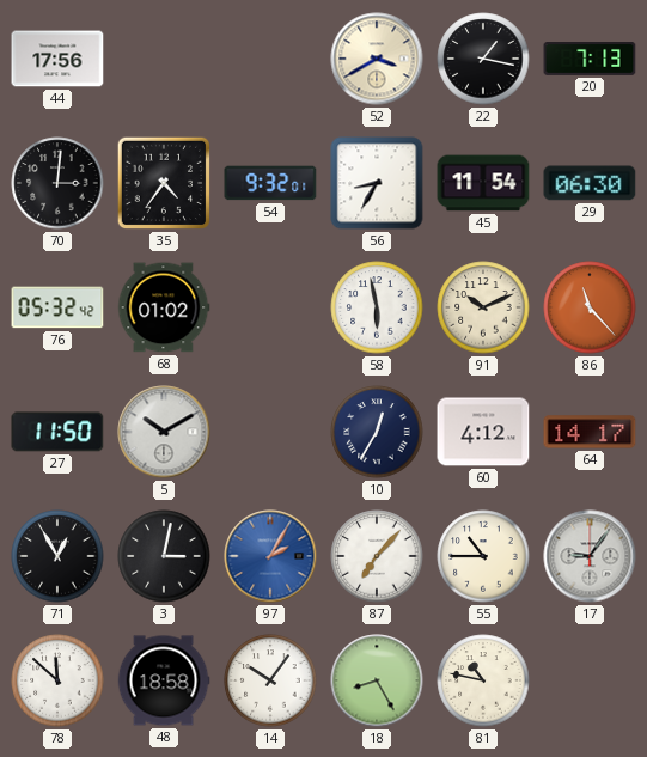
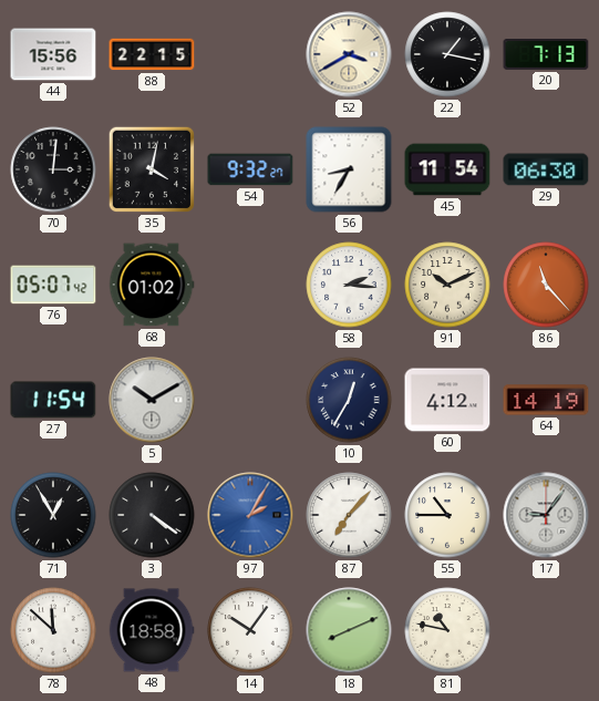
44: 17:56 -> 15:56 (53, 54)
88: none -> 22:15 (152, 54)
35: 4:36 -> 4:02 (152, 169)
54: 9:32:01 -> 9:32:27 (250, 169)
76: 05:32 -> 05:07 (53, 285)
58: 5:58 -> 2:16 (349, 285)
27: 11:50 -> 11:54 (53, 400)
64: 14:17 -> 14:19 (546, 400)
3: 3:02 -> 4:21 (152, 515)
18: 8:25 -> 8:11 (349, 630)
